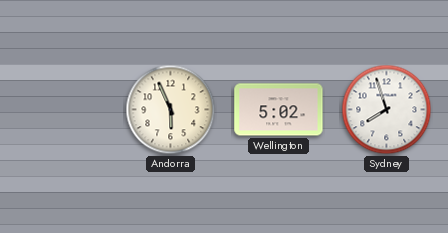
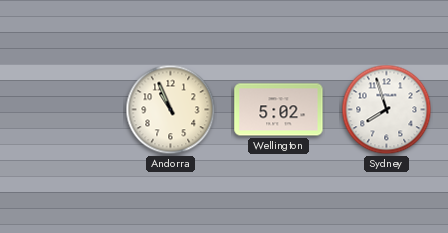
Andorra: 5:56 -> 10:56 (171, 110)
